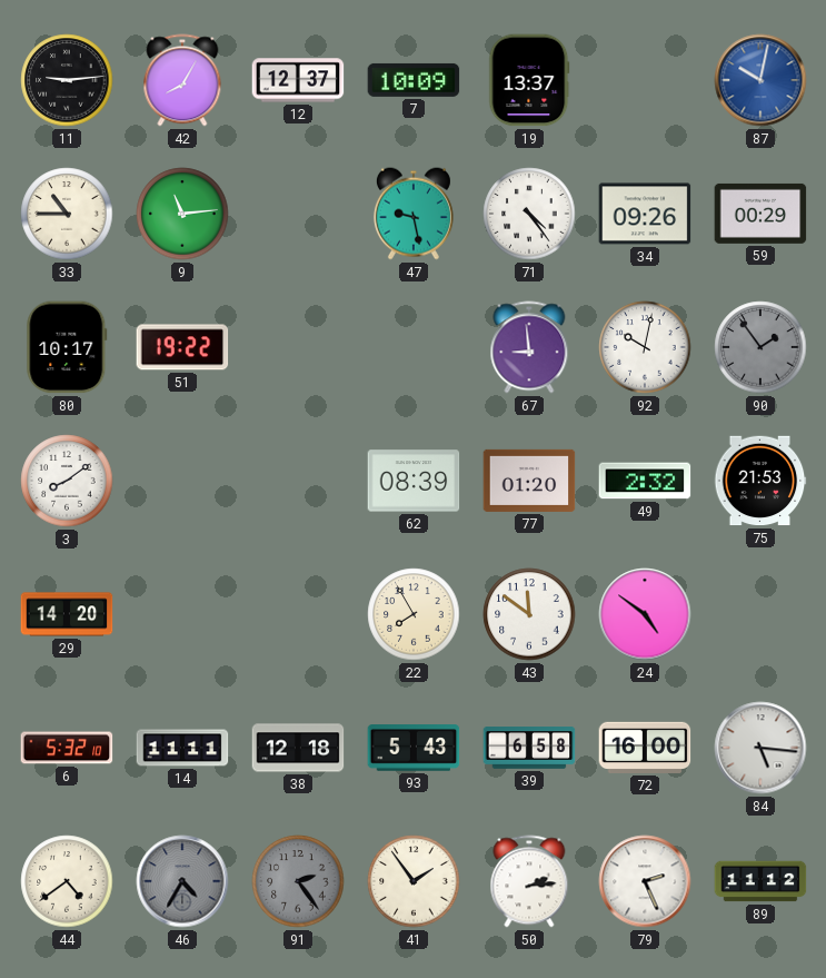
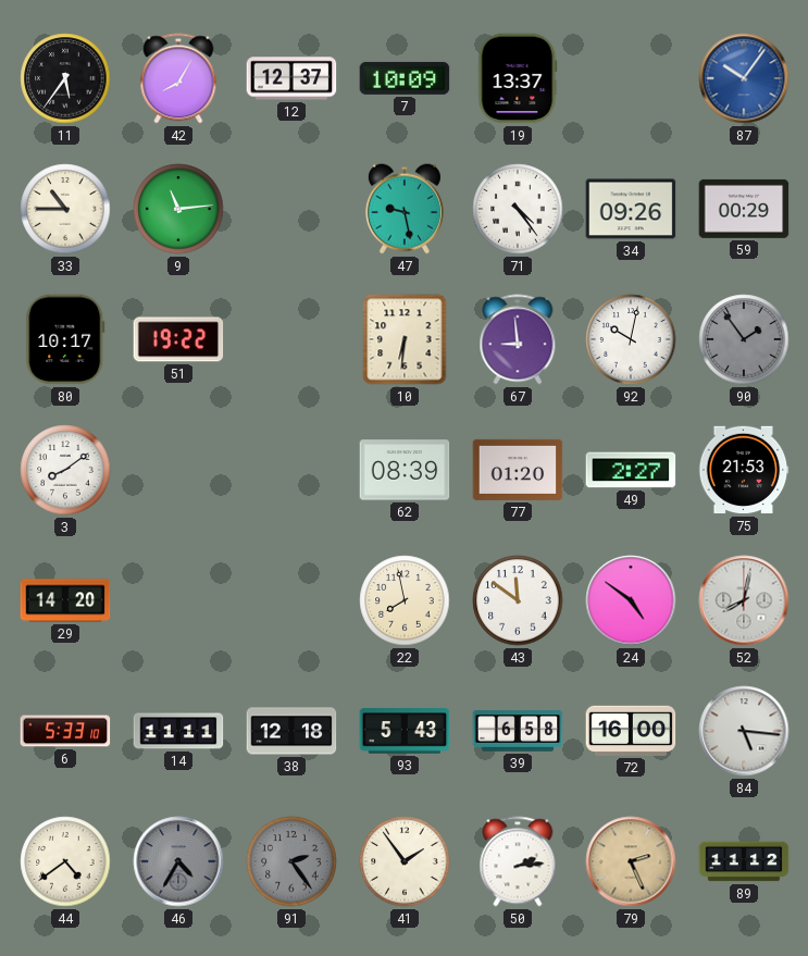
11: 9:14 -> 5:36 (65, 78)
87: 10:02 -> 10:06 (744, 78)
10: none -> 6:31 (405, 339)
49: 2:32 -> 2:27 (631, 470)
22: 7:55 -> 7:58 (405, 600)
52: none -> 8:02 (744, 600)
6: 5:32 -> 5:33 (65, 731)
79 dial: white -> champagne (631, 861)
